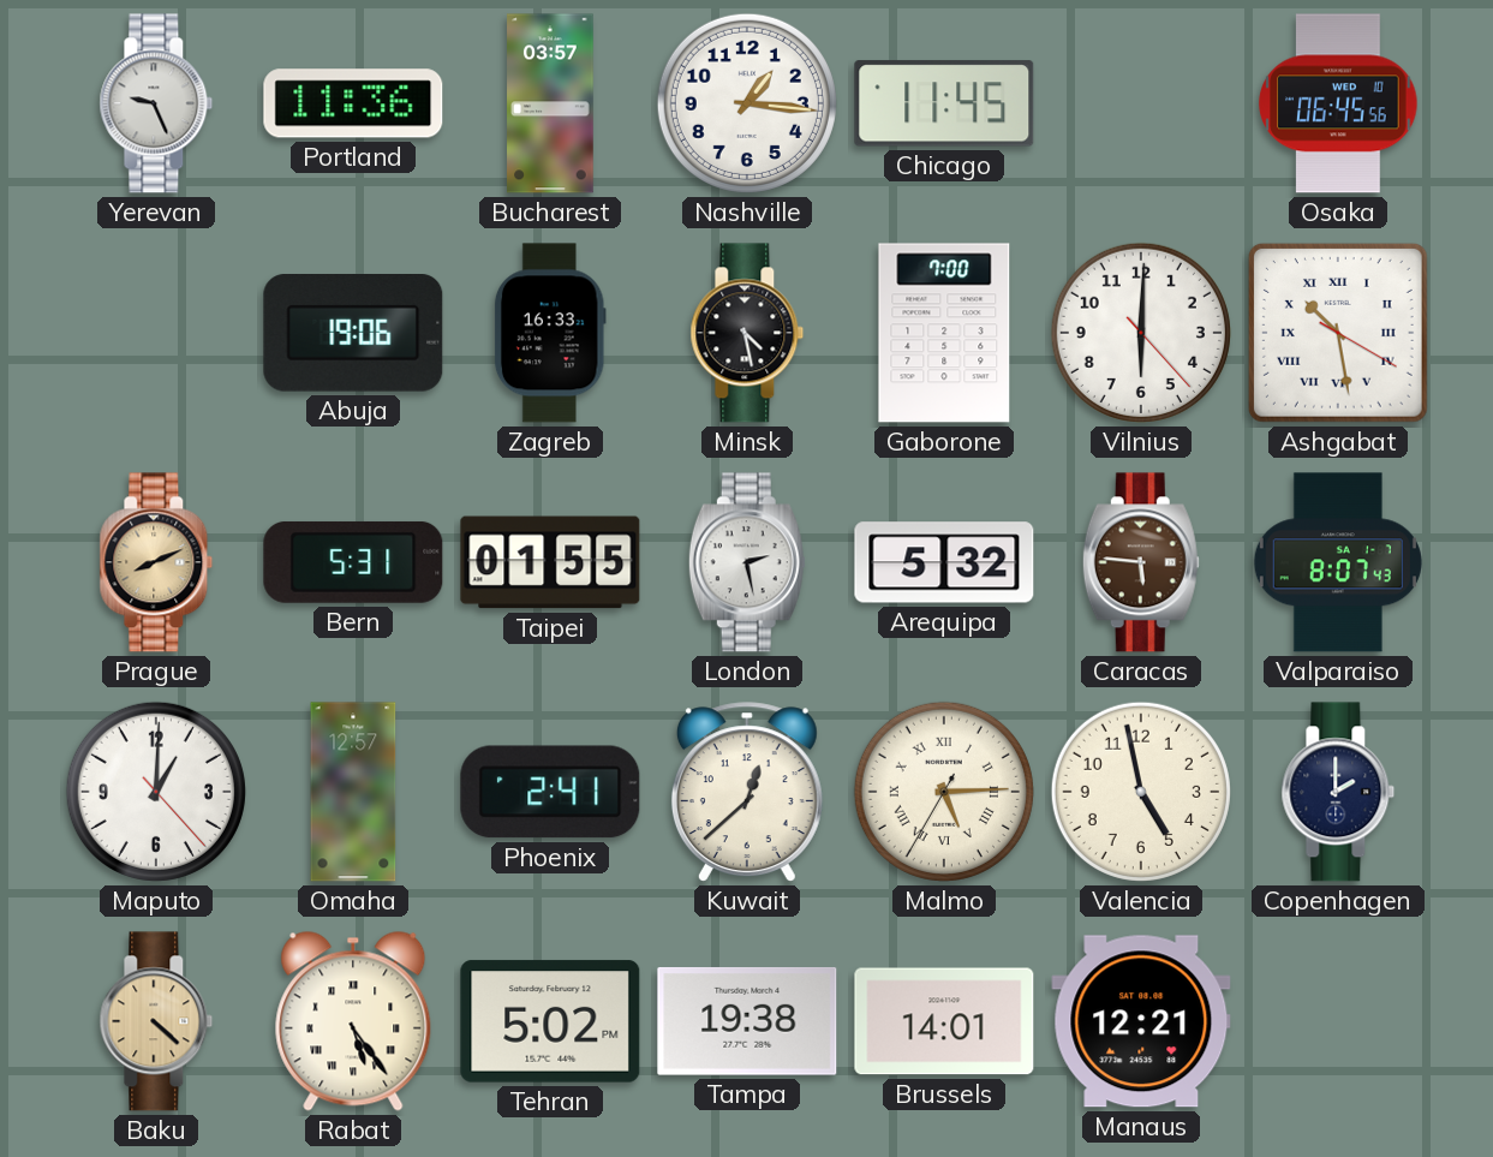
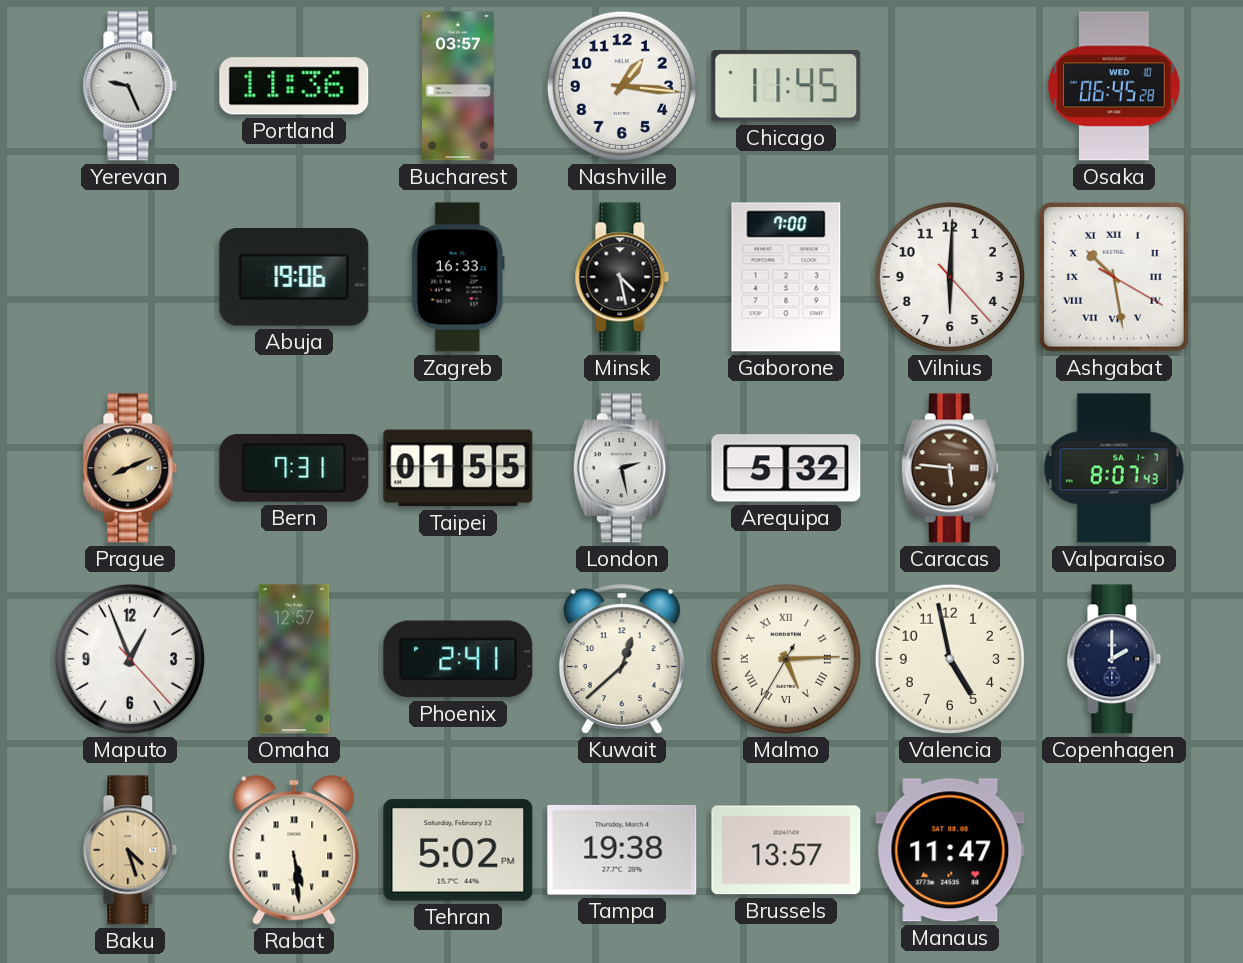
Osaka: 06:45:56 -> 06:45:28 (1114, 86)
Bern: 5:31 -> 7:31 (294, 468)
Maputo: 1:00 -> 12:56 (130, 659)
Baku: 4:22 -> 4:27 (130, 850)
Rabat: 5:24 -> 5:29 (294, 850)
Brussels: 14:01 -> 13:57 (786, 850)
Manaus: 12:21 -> 11:47 (950, 850)
